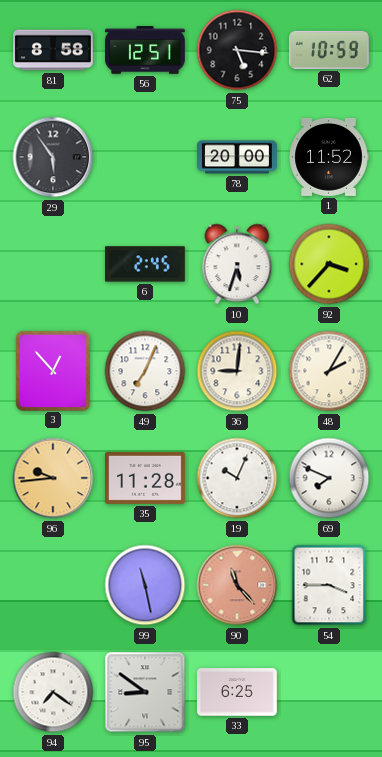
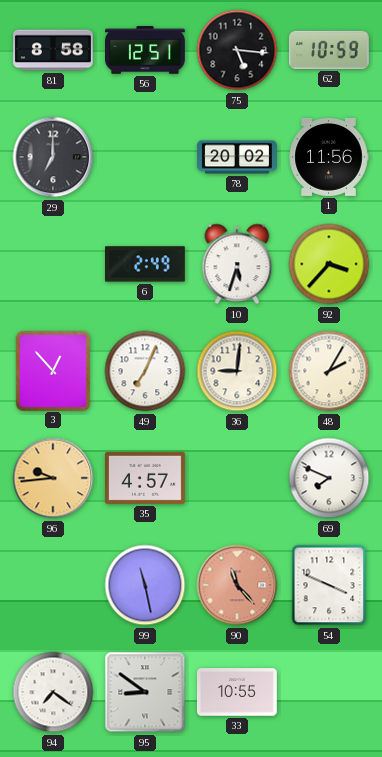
29: 5:54 -> 7:00 (53, 157)
78: 20:00 -> 20:02 (237, 157)
1: 11:52 -> 11:56 (329, 157)
6: 2:45 -> 2:49 (146, 264)
35: 11:28 -> 4:57 (146, 478)
19: 10:04 -> none (237, 478)
54: 3:45 -> 3:49 (329, 585)
33: 6:25 -> 10:55 (238, 692)
